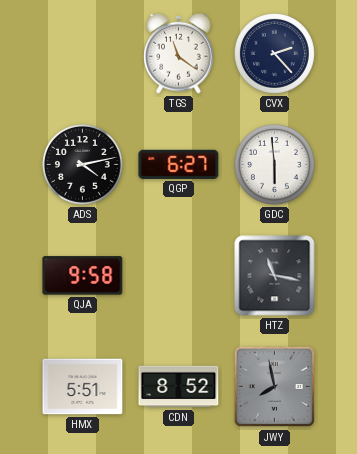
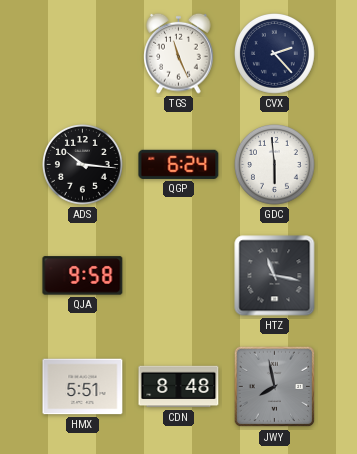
TGS: 11:21 -> 11:26 (179, 53)
ADS: 4:13 -> 10:16 (83, 165)
QGP: 6:27 -> 6:24 (179, 164)
CDN: 8:52 -> 8:48 (179, 387)
